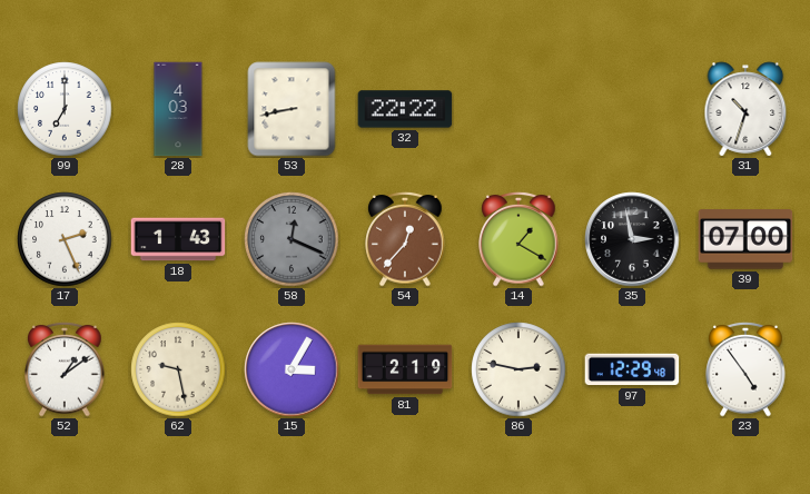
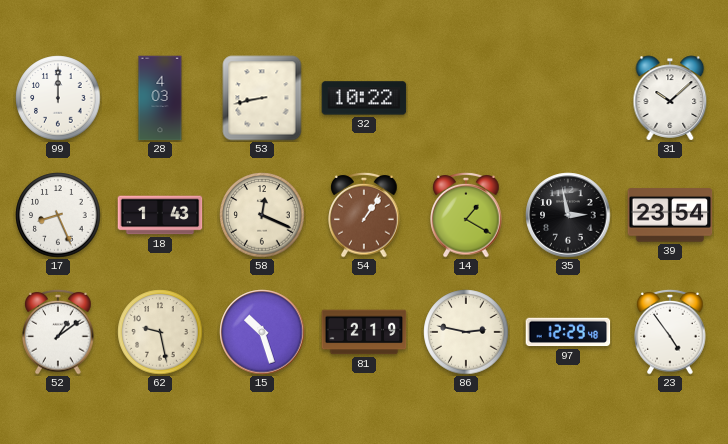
99: 7:00 -> 12:00 (58, 98)
32: 22:22 -> 10:22 (364, 98)
31: 10:33 -> 10:08 (670, 98)
17: 2:26 -> 8:26 (58, 215)
58 dial: grey -> cream (262, 215)
54: 12:37 -> 1:06 (364, 215)
39: 07:00 -> 23:54 (670, 215)
15: 3:05 -> 10:27 (262, 332)
